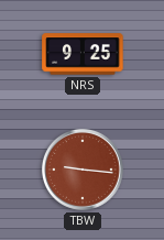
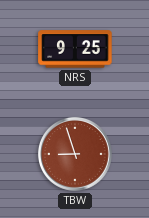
TBW: 9:16 -> 8:57 (75, 154)
